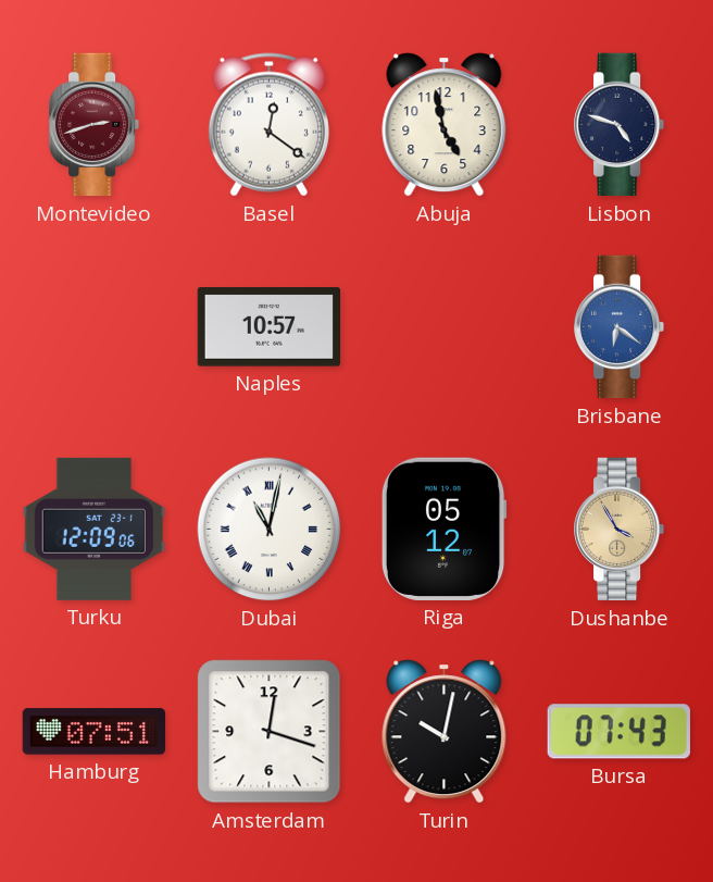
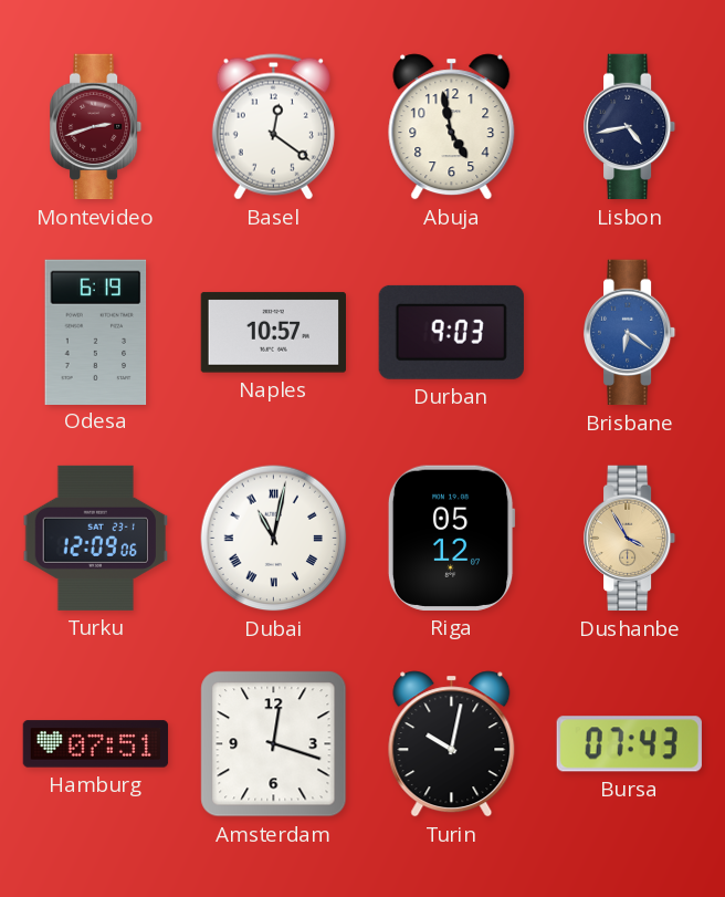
Lisbon: 4:48 -> 4:43 (631, 127)
Odesa: none -> 6:19 (96, 332)
Durban: none -> 9:03 (451, 332)
